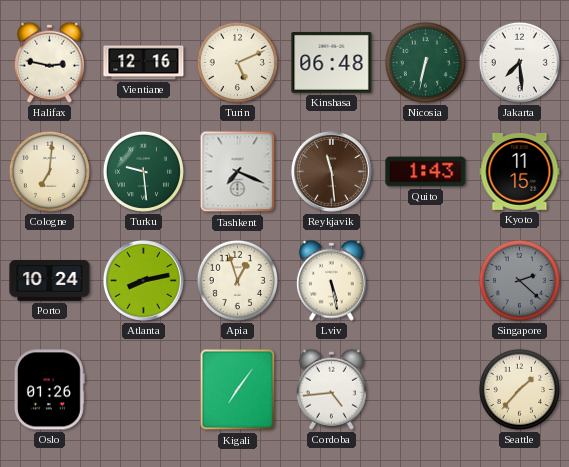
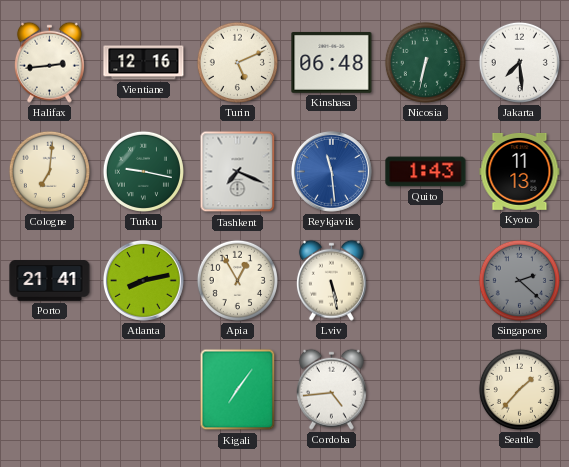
Halifax: 2:47 -> 2:44 (49, 62)
Turku: 9:29 -> 9:17 (143, 171)
Reykjavik dial: brown -> blue (331, 171)
Kyoto: 11:15 -> 11:13 (520, 171)
Porto: 10:24 -> 21:41 (50, 281)
Apia: 12:57 -> 12:55 (237, 280)
Oslo: 01:26 -> none (49, 390)
